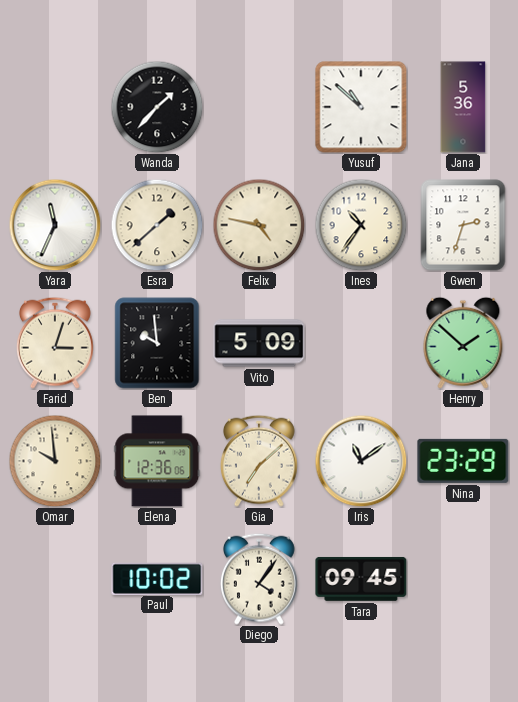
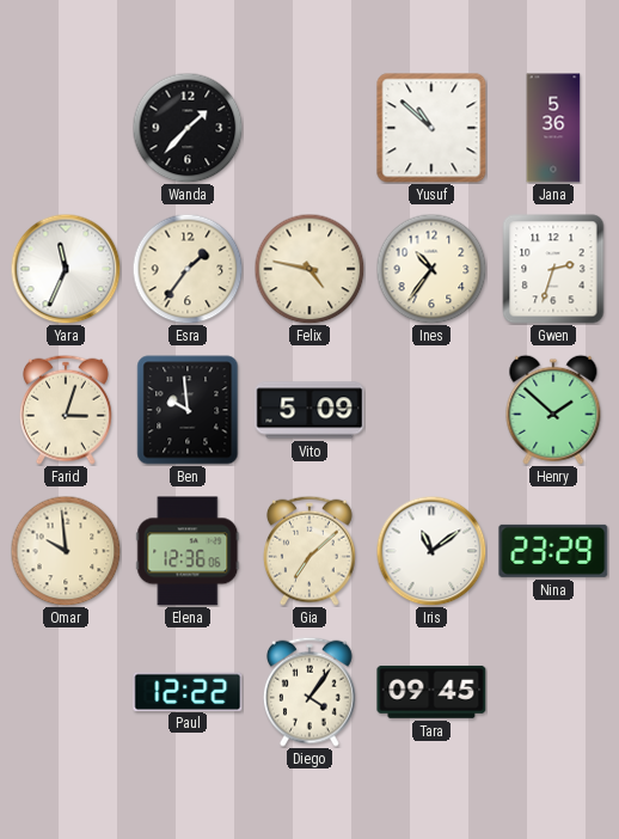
Esra: 1:38 -> 1:36 (188, 269)
Paul: 10:02 -> 12:22 (188, 691)
